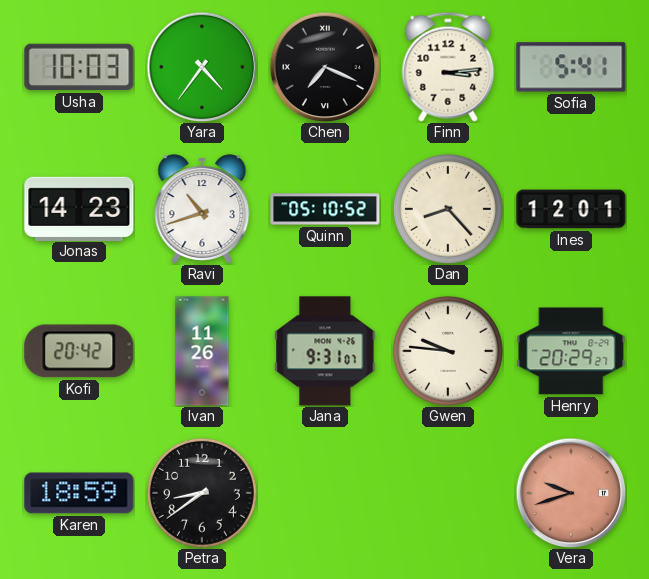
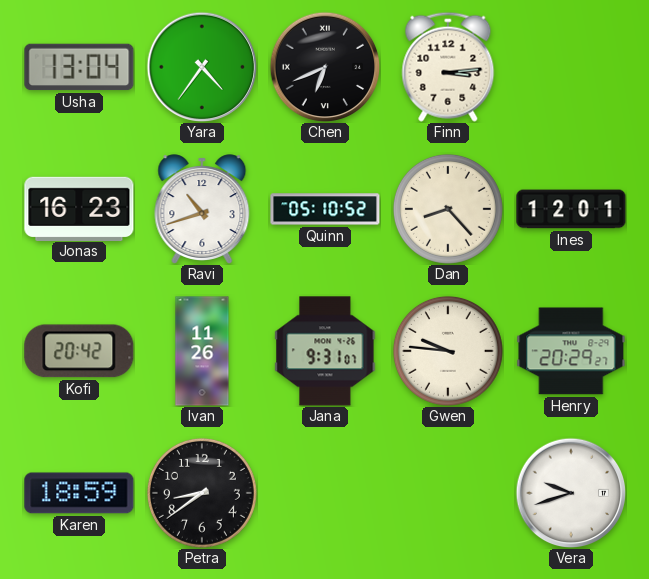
Usha: 10:03 -> 13:04 (79, 67)
Chen: 7:19 -> 6:41 (325, 67)
Sofia: 5:41 -> none (571, 67)
Jonas: 14:23 -> 16:23 (79, 208)
Vera dial: salmon -> white (571, 493)
